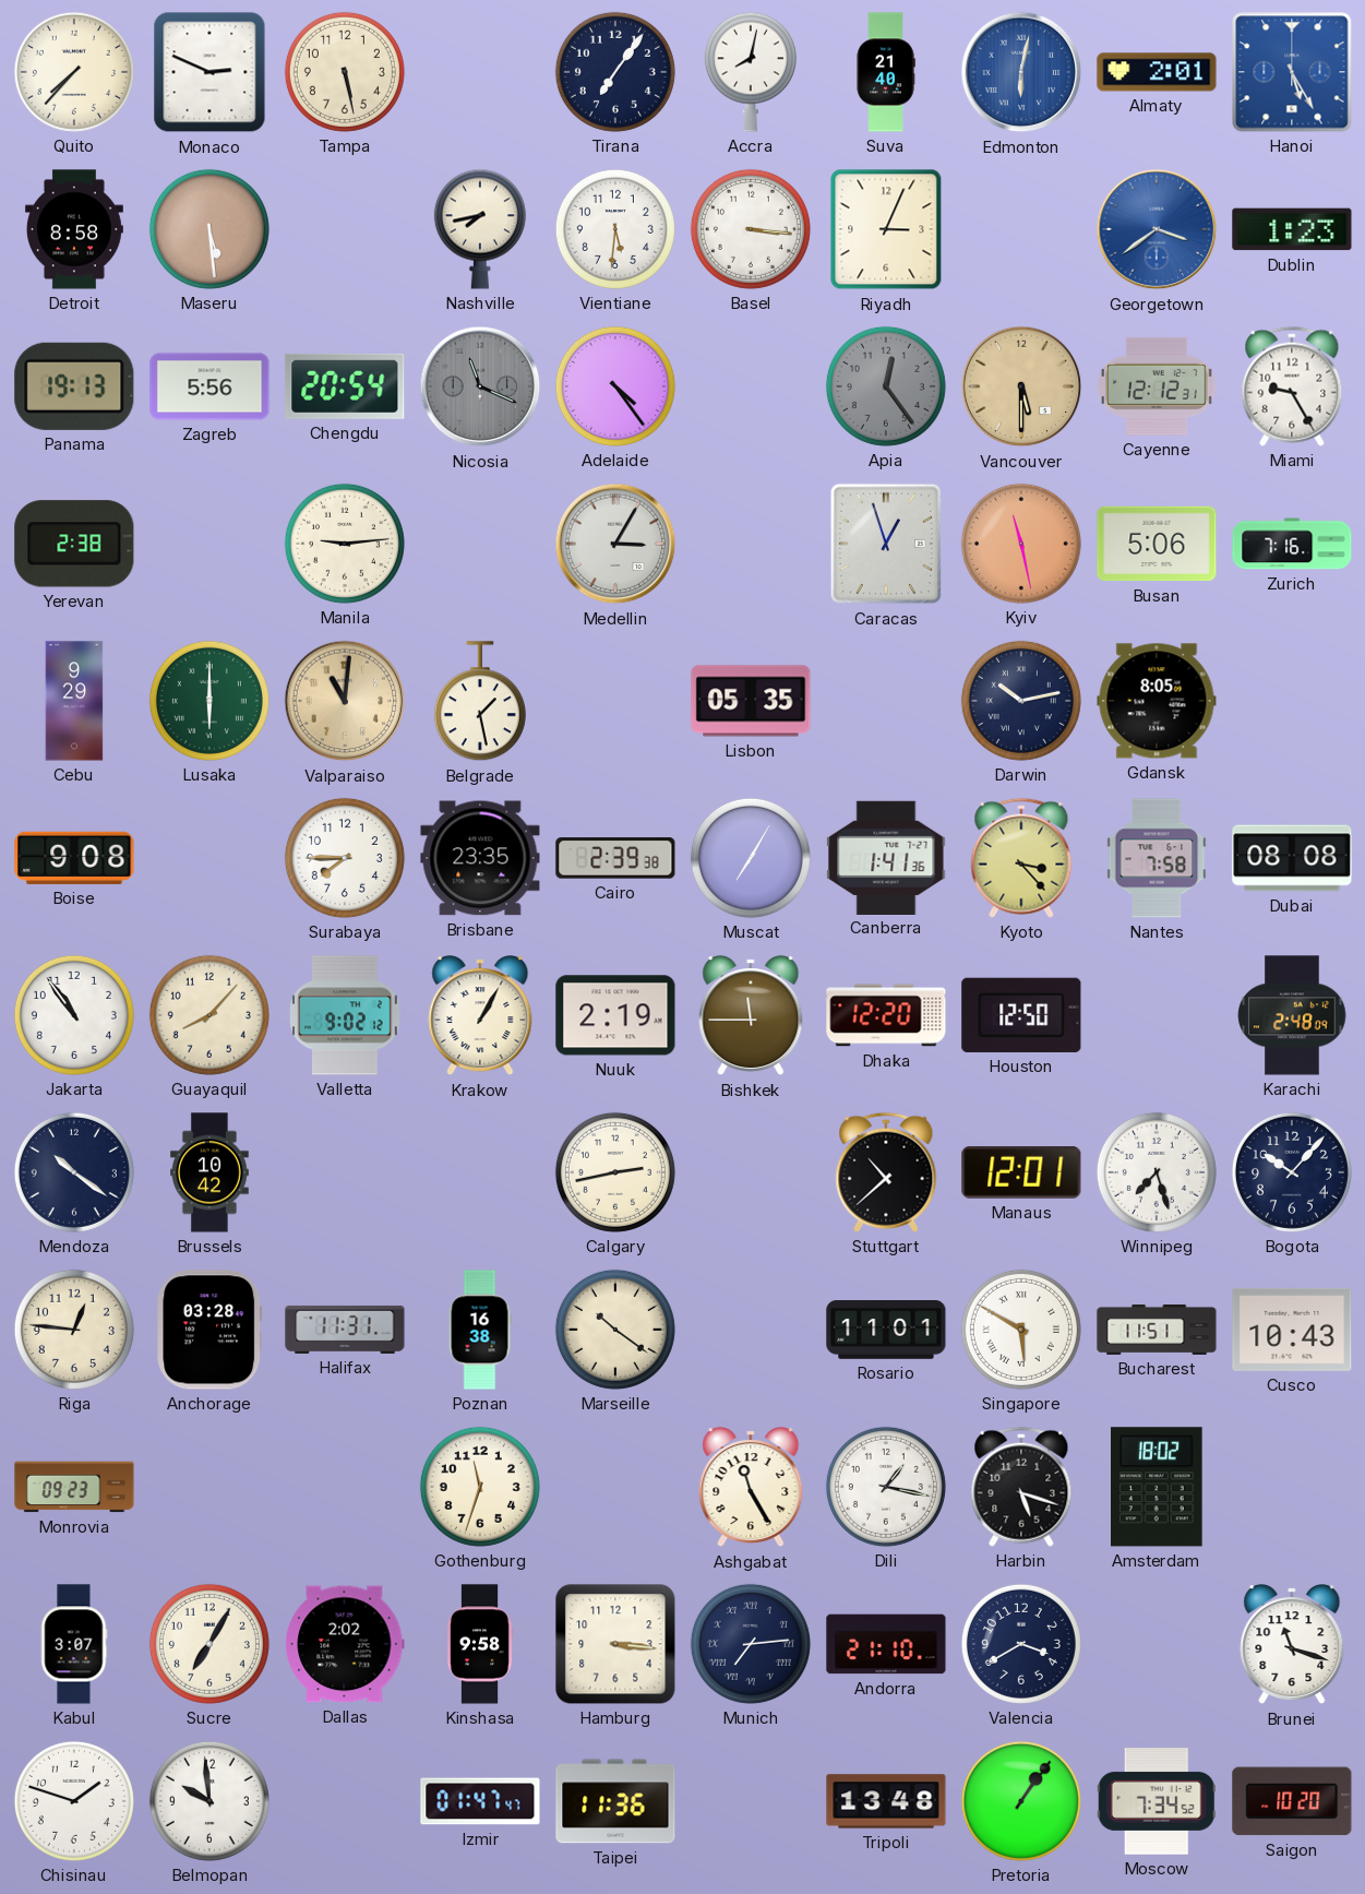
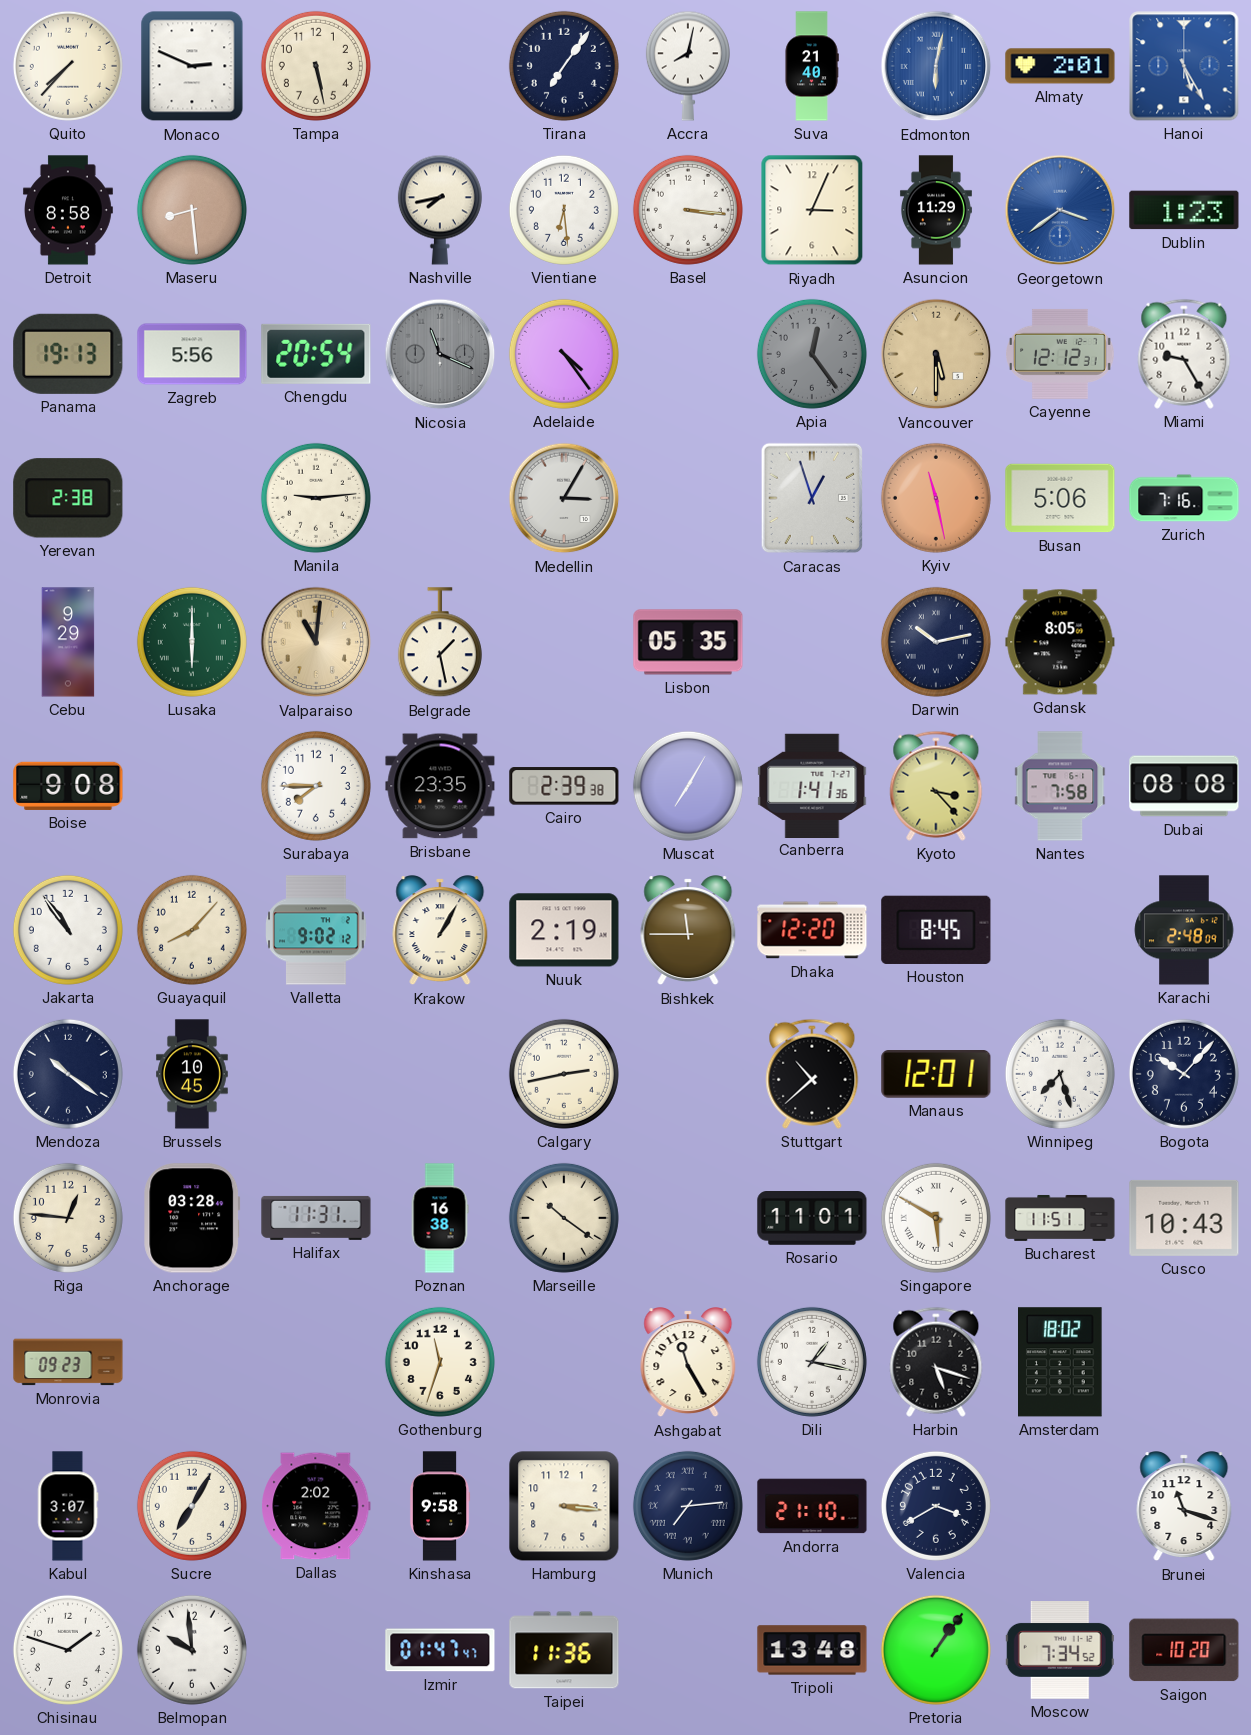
Maseru: 5:29 -> 8:29 (192, 210)
Vientiane: 5:31 -> 6:29 (564, 210)
Asuncion: none -> 11:29 (936, 210)
Houston: 12:50 -> 8:45 (936, 930)
Brussels: 10:42 -> 10:45 (193, 1074)
